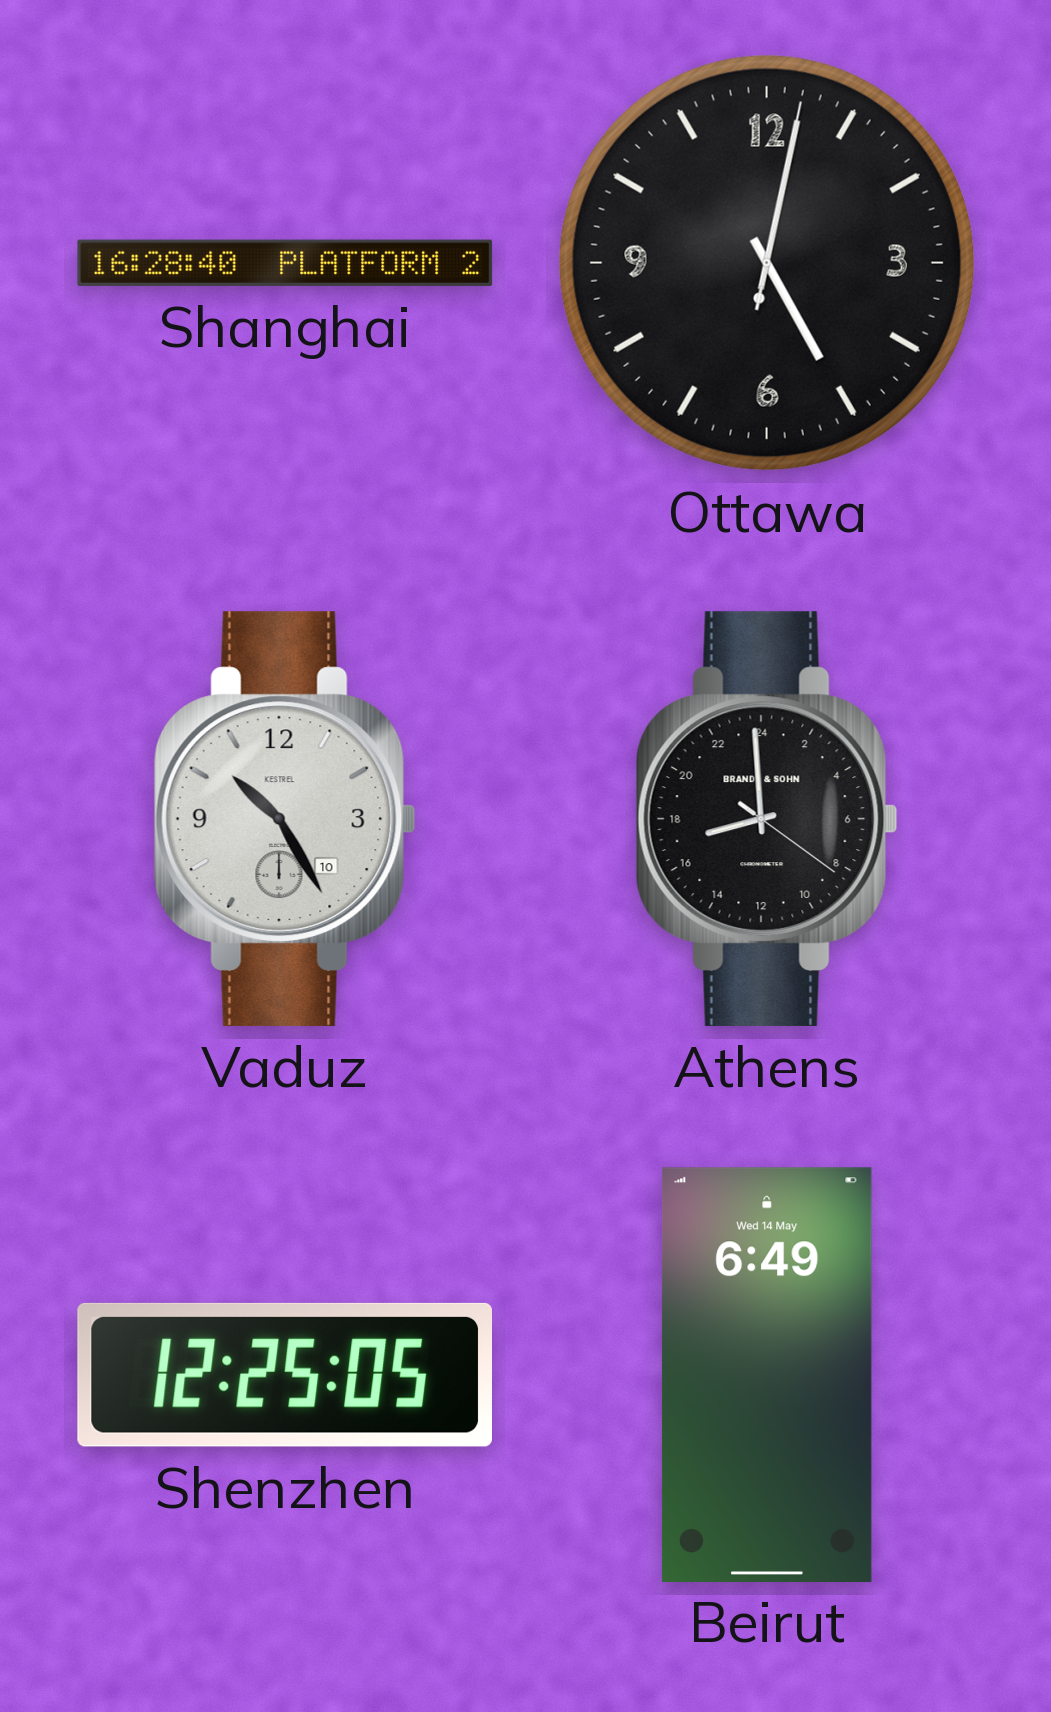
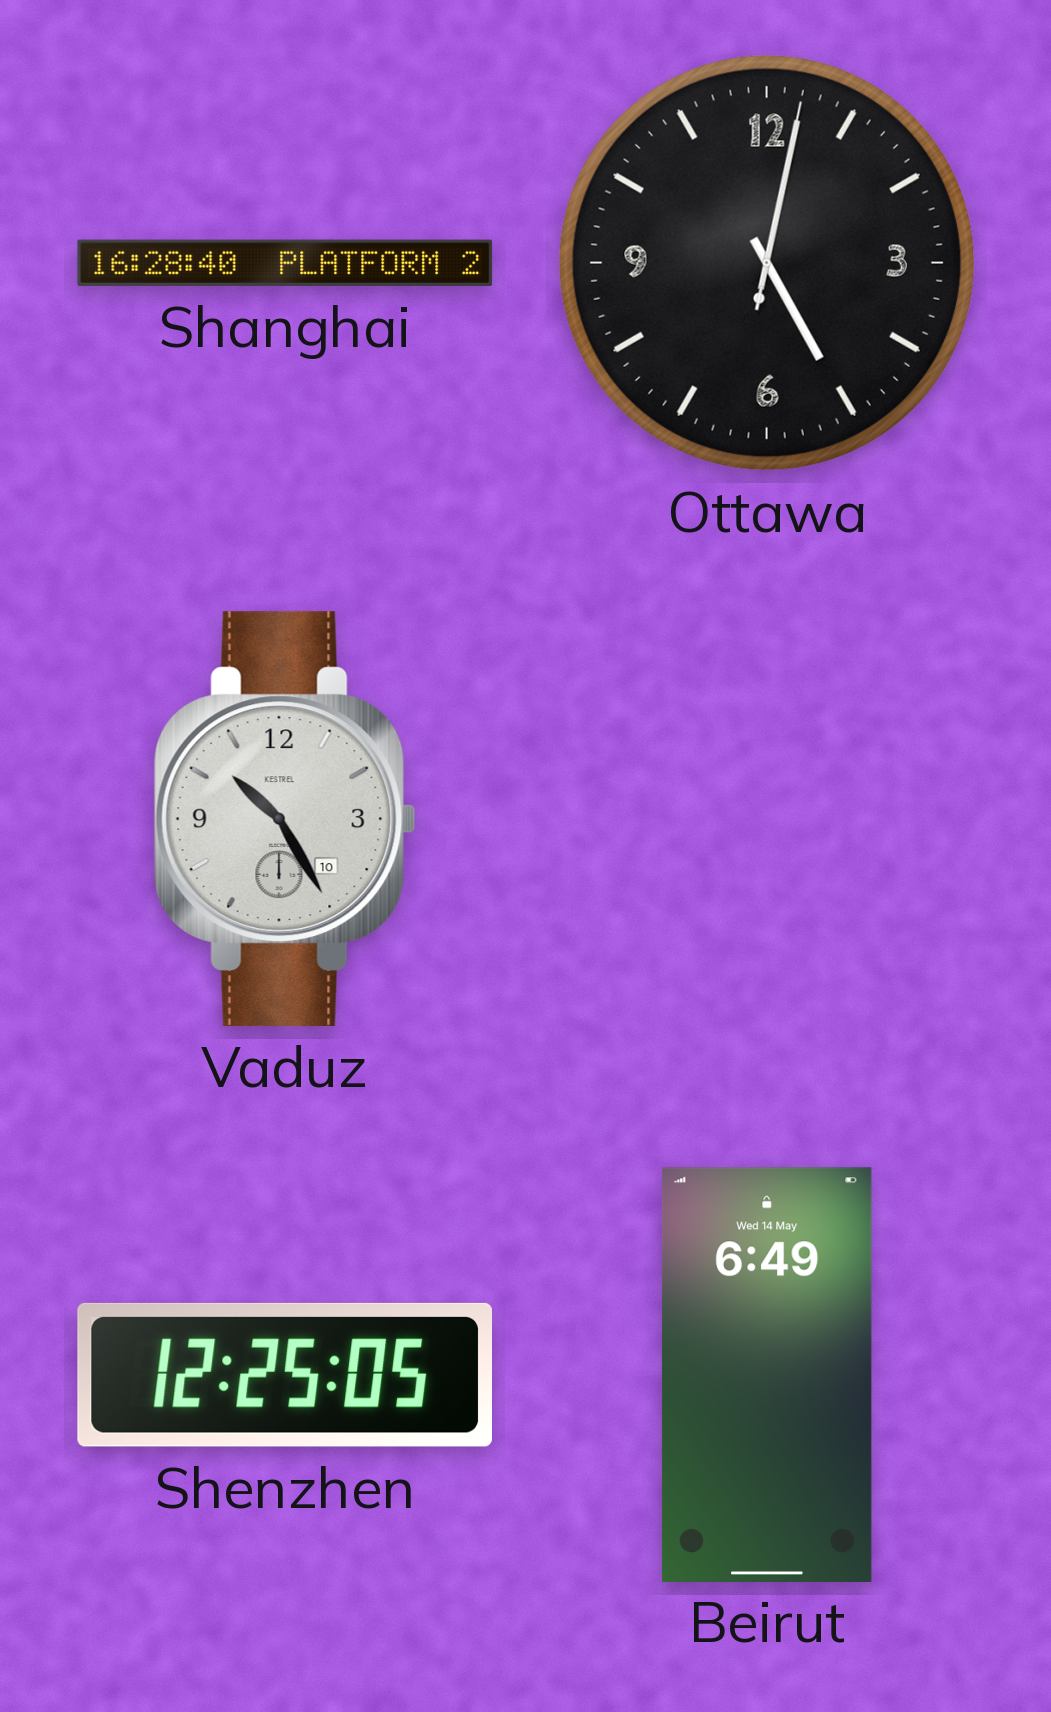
Athens: 16:59 -> none (767, 819)
